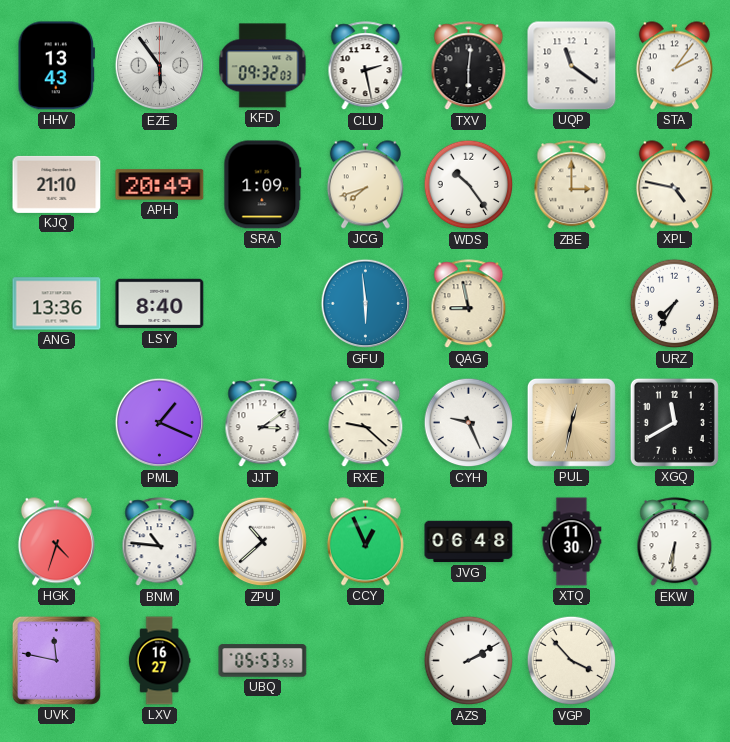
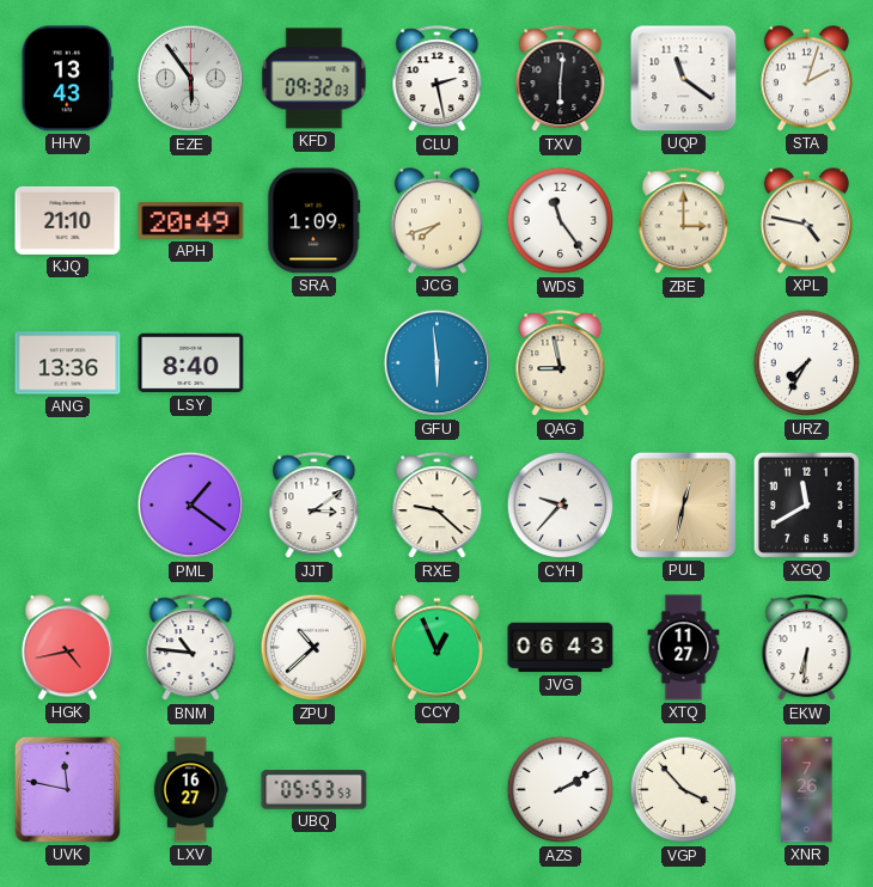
STA: 2:06 -> 2:03 (806, 79)
WDS: 10:24 -> 11:24 (561, 221)
PML: 1:19 -> 1:21 (191, 506)
CYH: 9:26 -> 9:37 (561, 506)
HGK: 4:33 -> 4:43 (67, 648)
JVG: 06:48 -> 06:43 (561, 648)
XTQ: 11:30 -> 11:27 (684, 648)
XNR: none -> 7:26 (807, 790)
